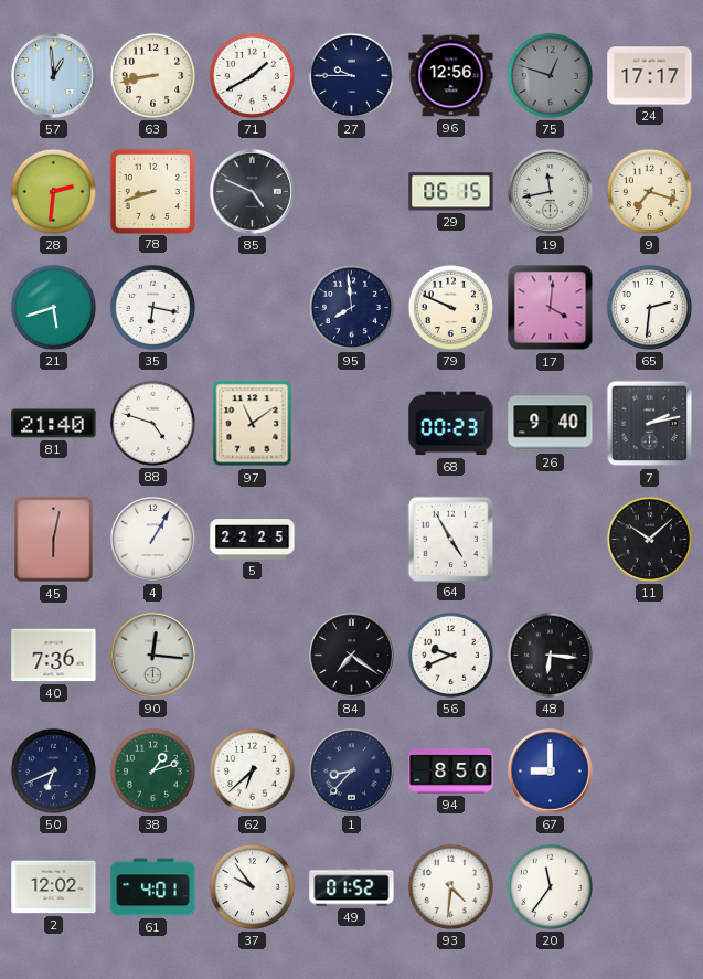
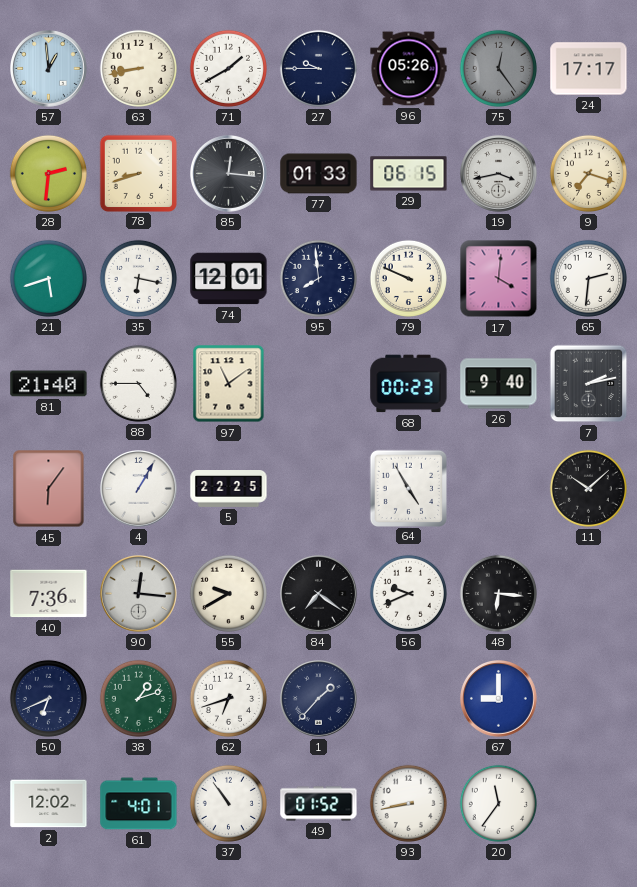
96: 12:56 -> 05:26 (409, 69)
75: 12:48 -> 12:24 (498, 68)
85: 4:49 -> 12:16 (229, 174)
77: none -> 01:33 (319, 174)
19: 11:43 -> 3:43 (499, 174)
74: none -> 12:01 (229, 279)
88: 4:48 -> 4:45 (138, 383)
45: 6:02 -> 6:06 (49, 489)
55: none -> 9:40 (228, 593)
62: 6:38 -> 6:42 (228, 698)
1: 8:37 -> 1:37 (319, 699)
94: 8:50 -> none (451, 772)
37: 9:54 -> 10:54 (228, 803)
93: 4:31 -> 8:43 (408, 803)
